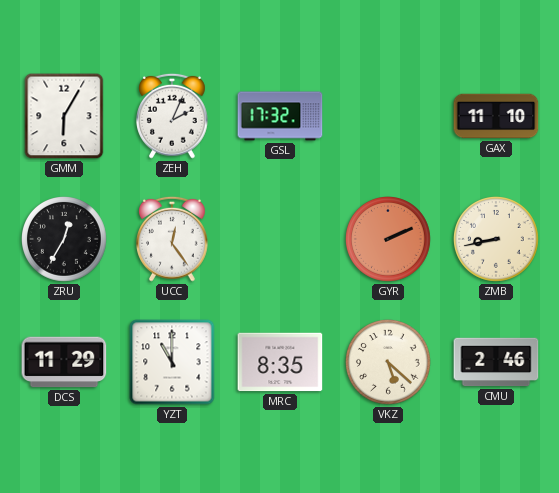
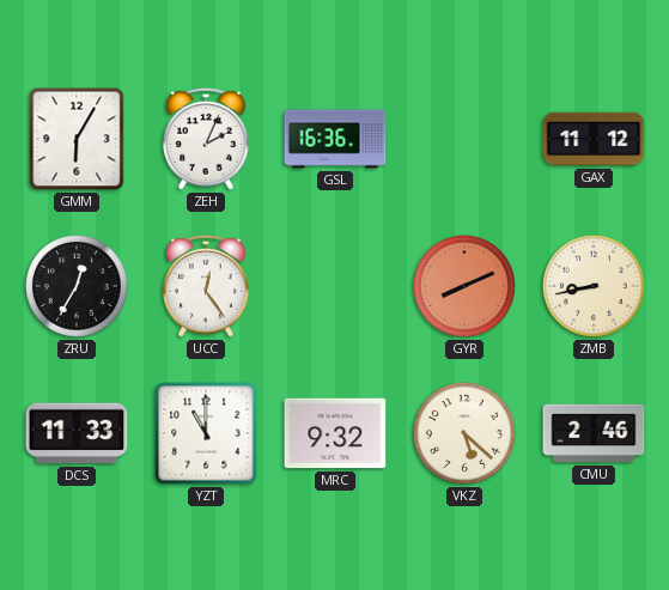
GSL: 17:32 -> 16:36 (335, 139)
GAX: 11:10 -> 11:12 (594, 139)
GYR: 2:11 -> 8:11 (466, 287)
DCS: 11:29 -> 11:33 (77, 433)
MRC: 8:35 -> 9:32 (335, 433)
